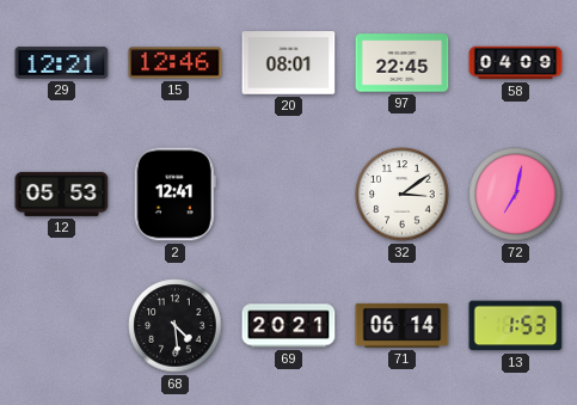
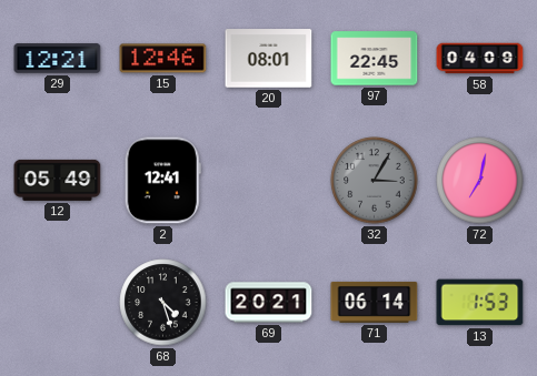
12: 05:53 -> 05:49 (58, 180)
32: 3:09 -> 3:05 (375, 181)
32 dial: white -> grey (375, 181)
68: 4:29 -> 4:27 (163, 303)
